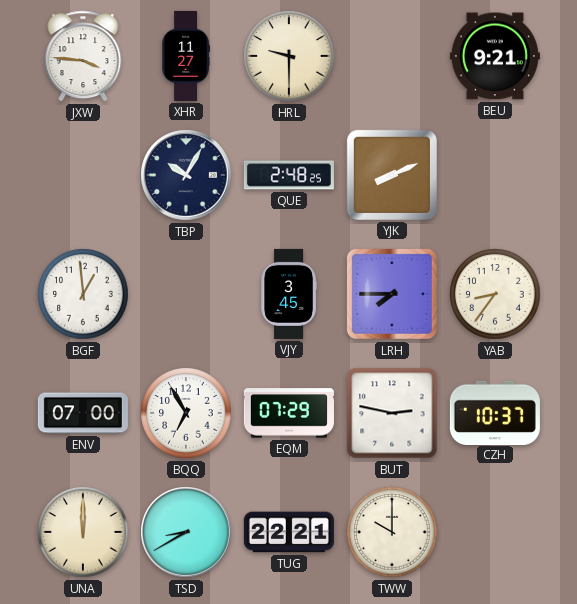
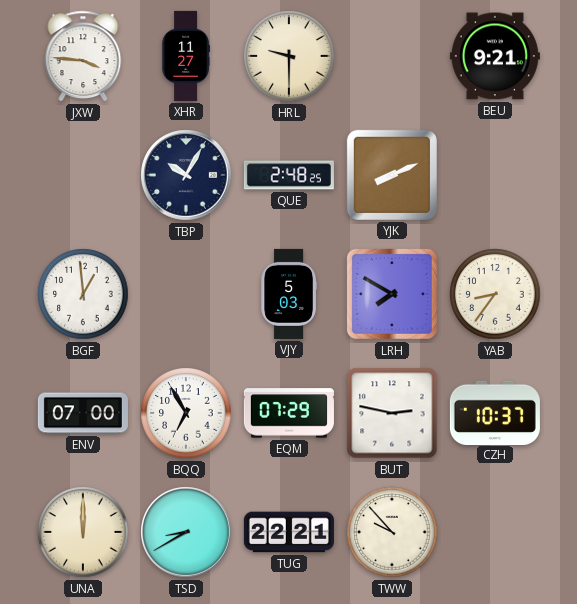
VJY: 3:45 -> 5:03 (288, 294)
LRH: 7:45 -> 7:50 (392, 294)
TWW: 10:00 -> 9:53 (392, 532)
